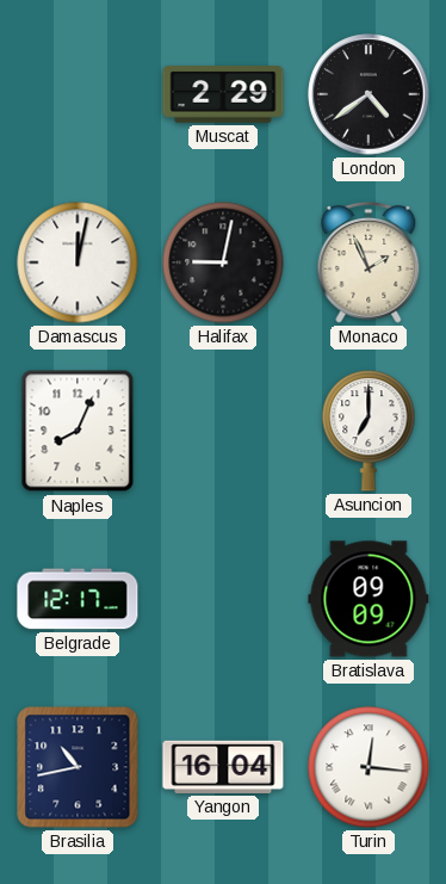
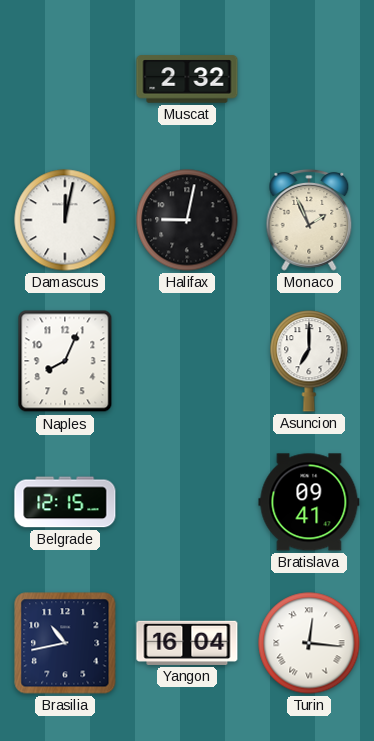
Muscat: 2:29 -> 2:32 (187, 79)
London: 4:39 -> none (368, 94)
Belgrade: 12:17 -> 12:15 (65, 502)
Bratislava: 09:09 -> 09:41 (309, 502)
